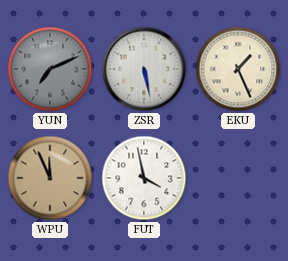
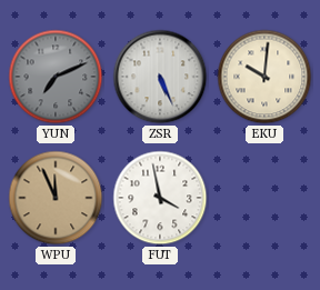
ZSR: 5:28 -> 5:26 (160, 77)
EKU: 1:26 -> 10:01 (264, 77)
